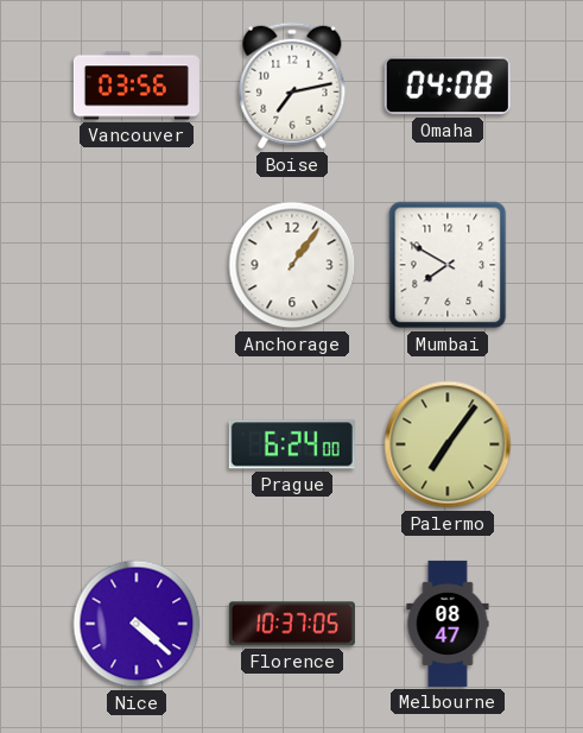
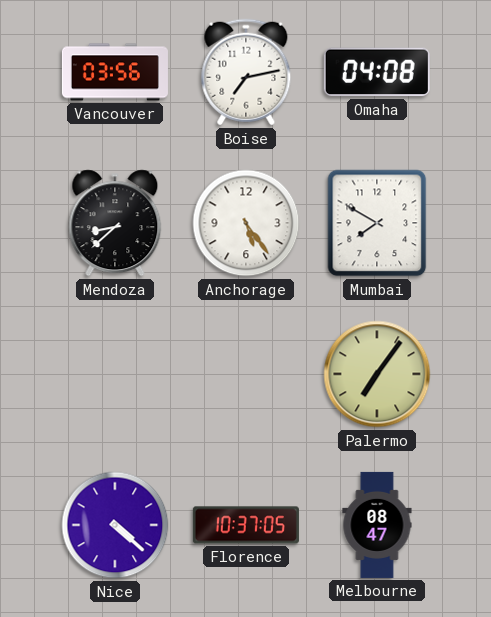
Mendoza: none -> 8:38 (115, 223)
Anchorage: 1:06 -> 5:24 (246, 223)
Prague: 6:24 -> none (292, 444)
